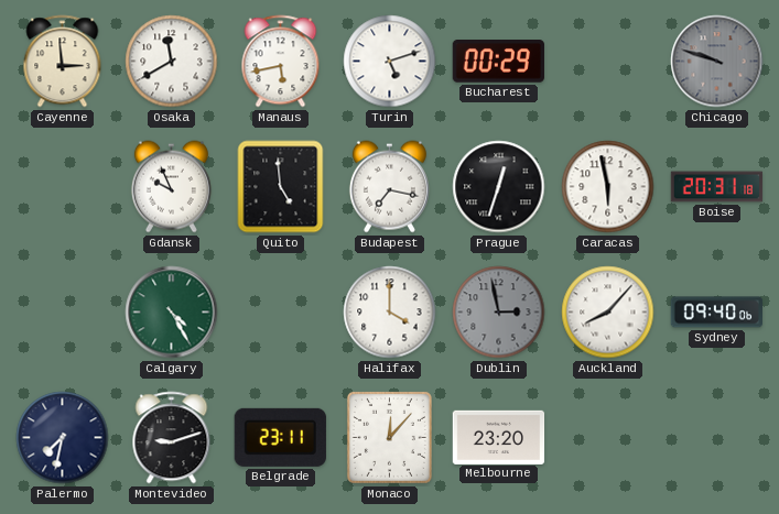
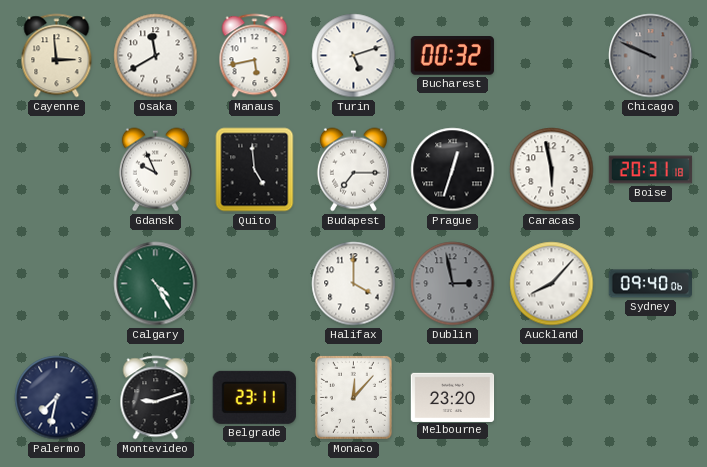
Bucharest: 00:29 -> 00:32 (452, 56)
Chicago: 9:48 -> 9:49 (651, 56)
Budapest: 7:17 -> 7:15 (353, 170)
